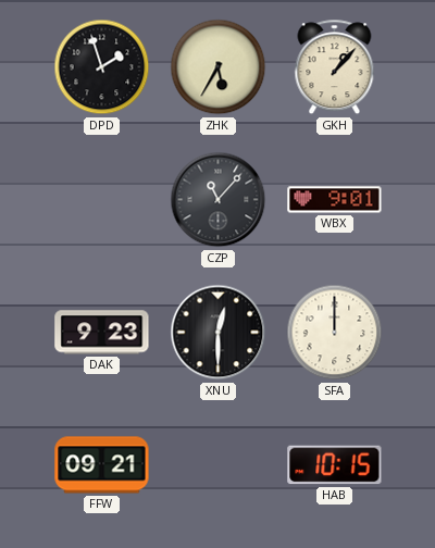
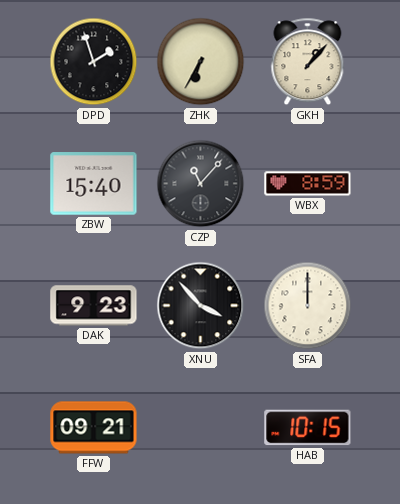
ZHK: 5:35 -> 6:35 (201, 62)
ZBW: none -> 15:40 (94, 184)
WBX: 9:01 -> 8:59 (308, 184)
XNU: 12:30 -> 3:53 (201, 306)
